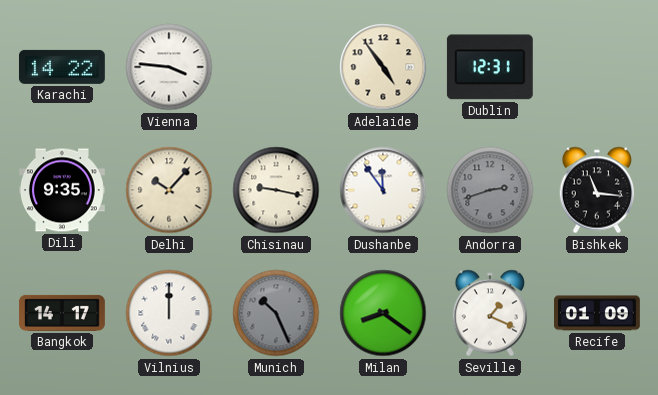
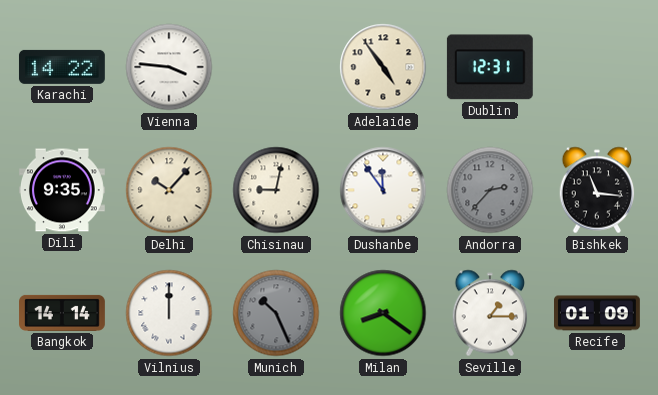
Chisinau: 9:17 -> 9:02 (276, 190)
Andorra: 2:42 -> 2:37 (490, 190)
Bangkok: 14:17 -> 14:14 (63, 313)
Seville: 1:19 -> 1:15 (490, 313)
